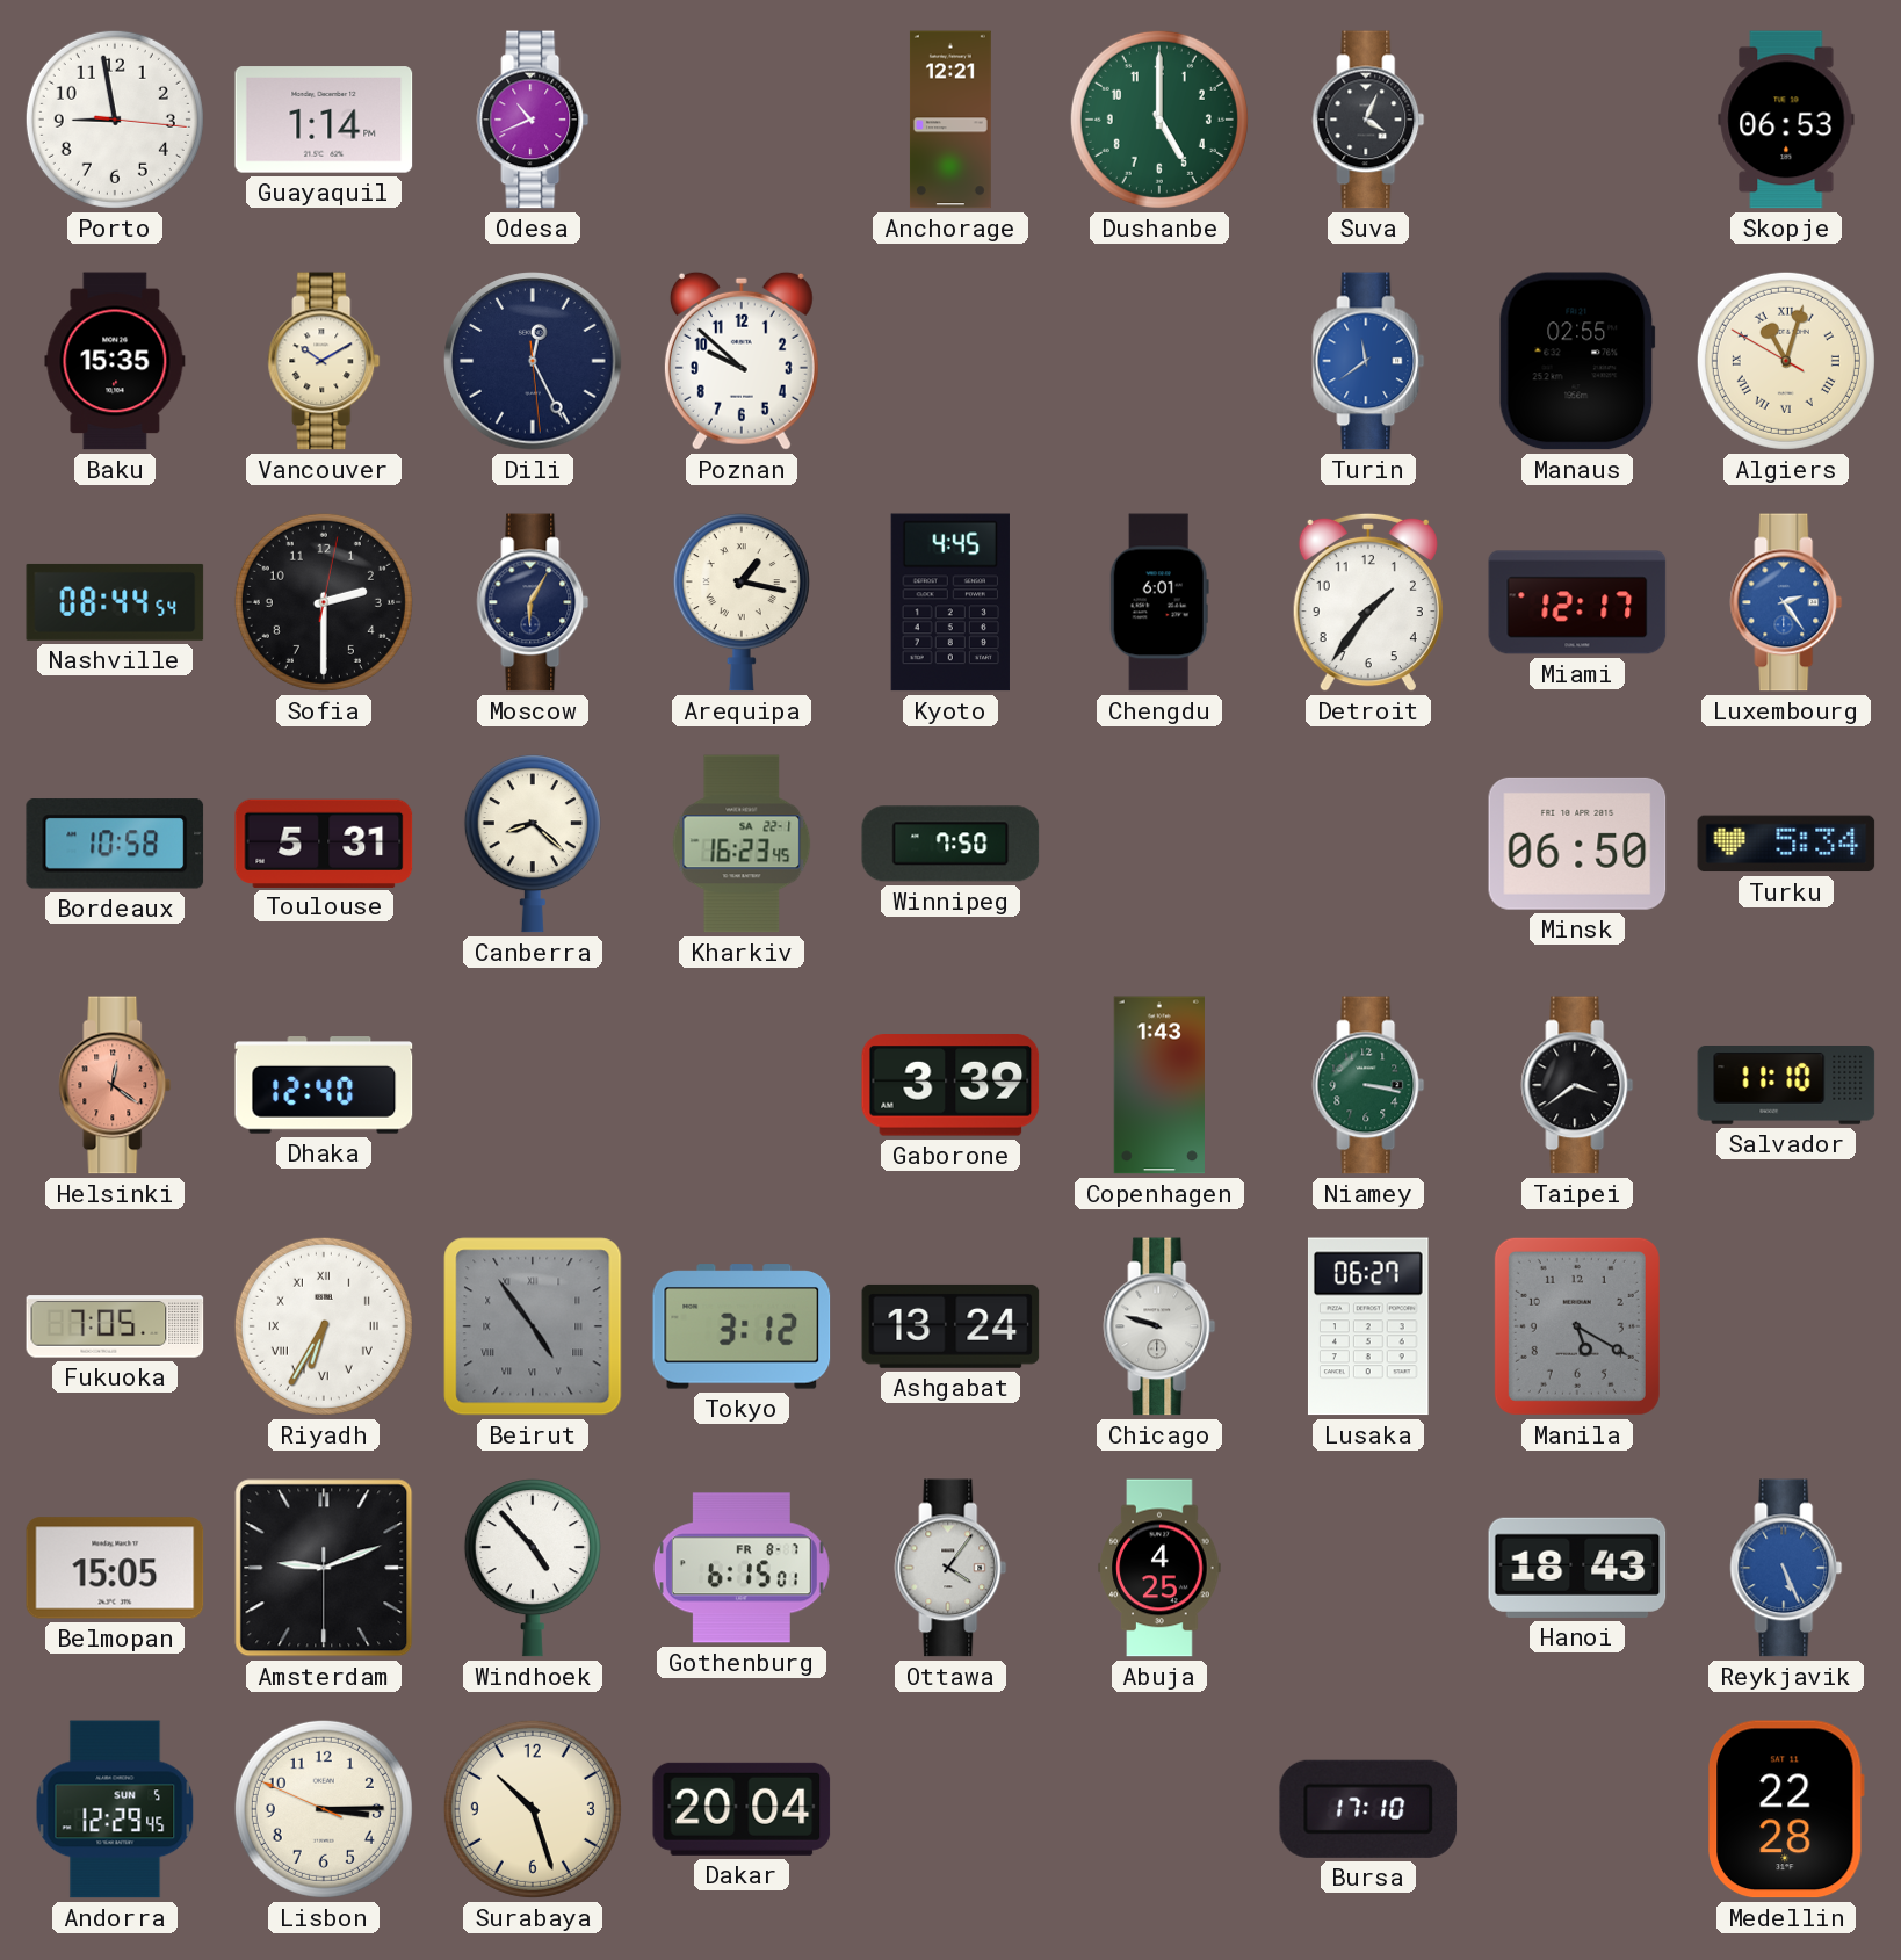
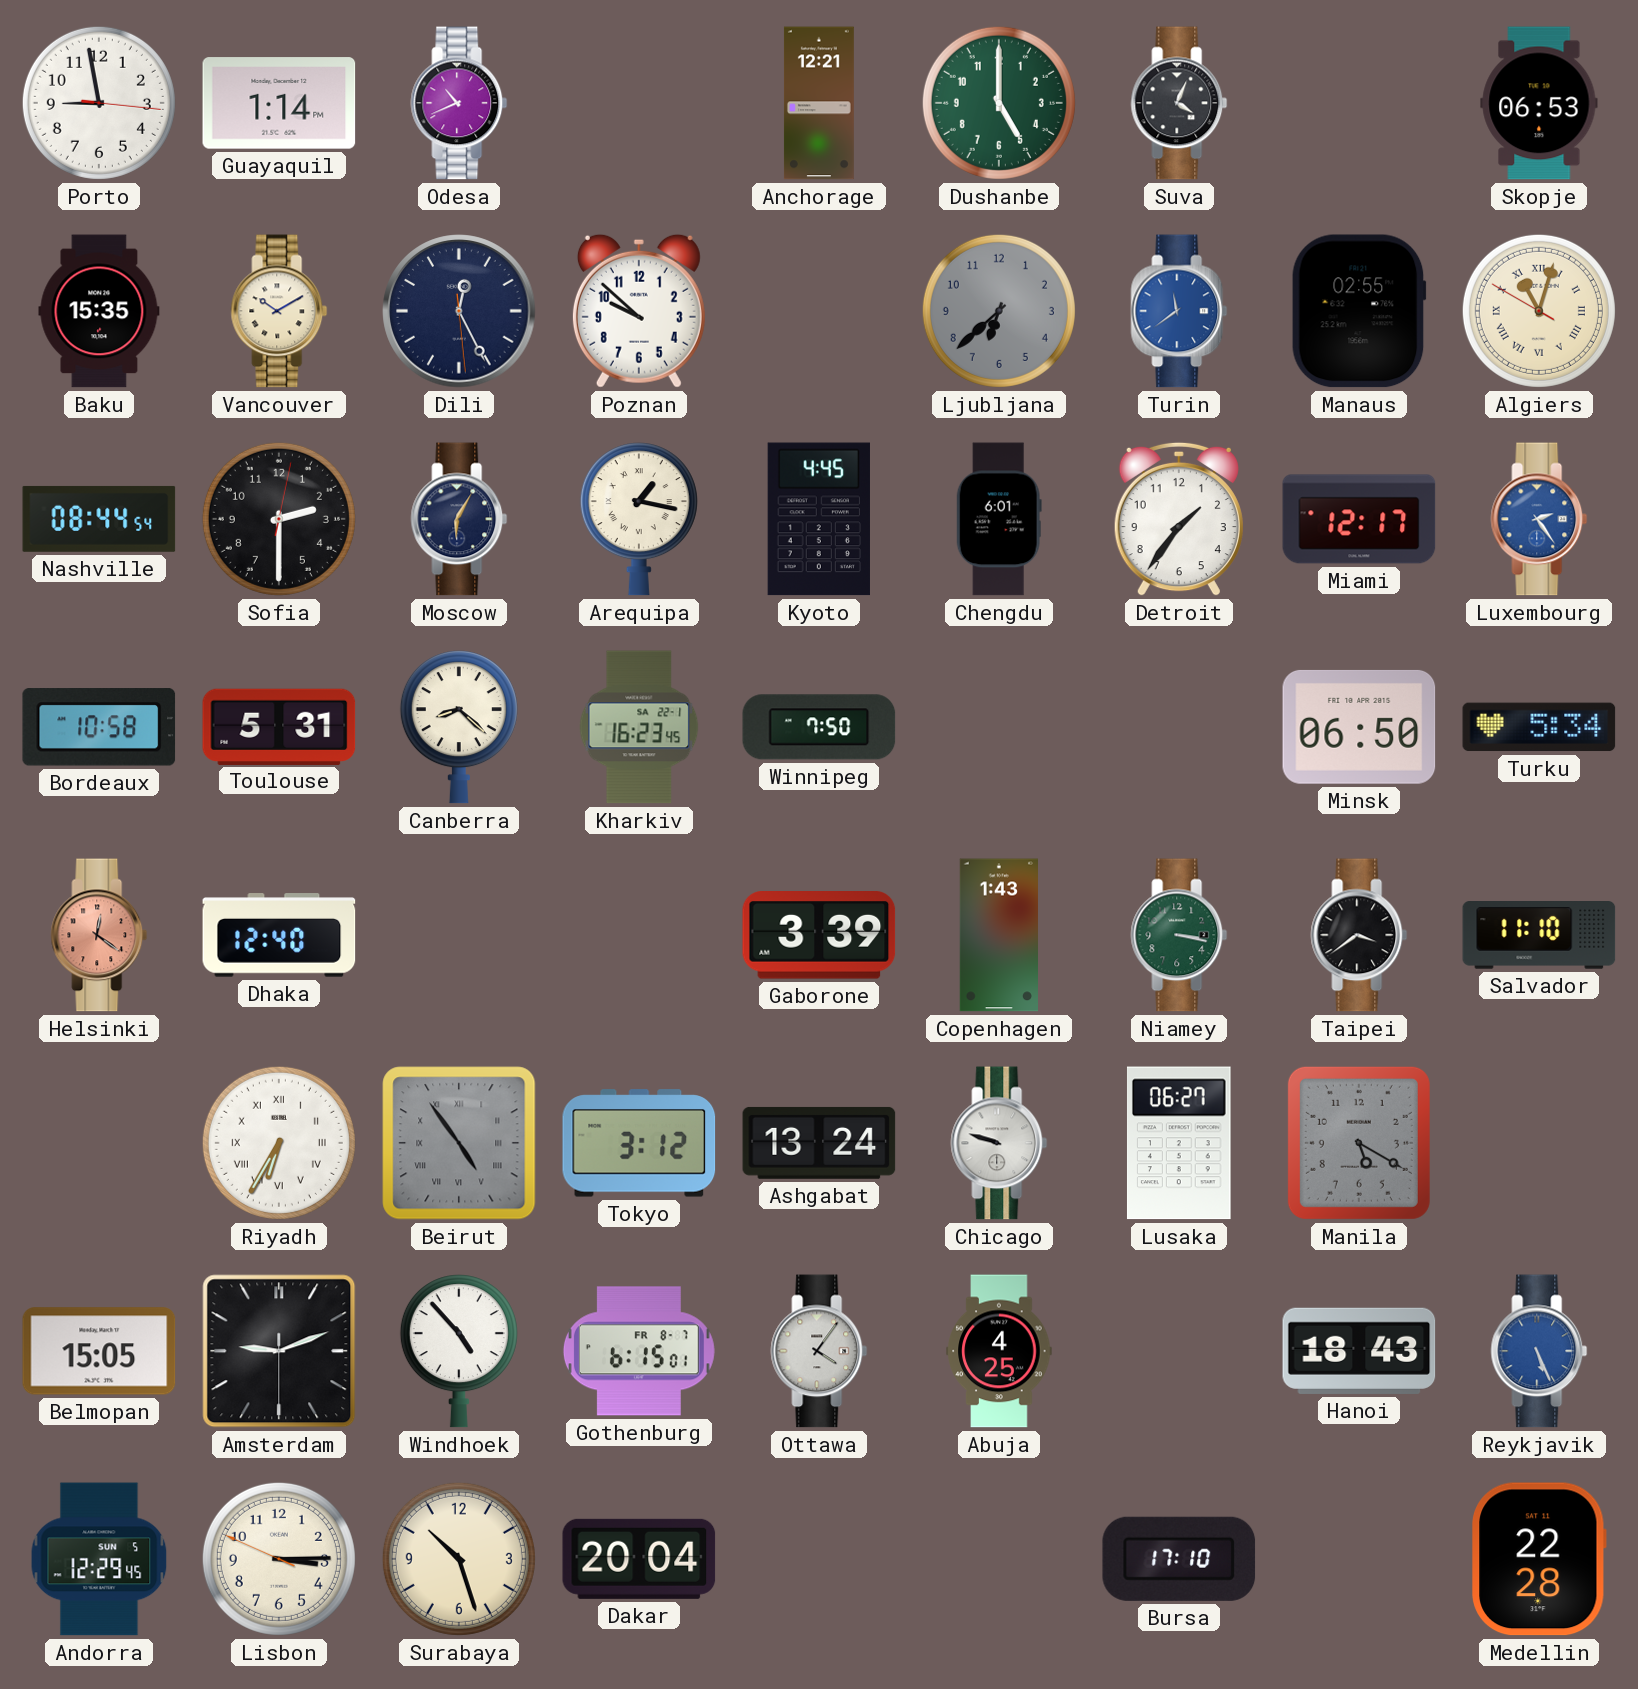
Ljubljana: none -> 6:38 (999, 311)
Fukuoka: 7:05 -> none (115, 1326)
